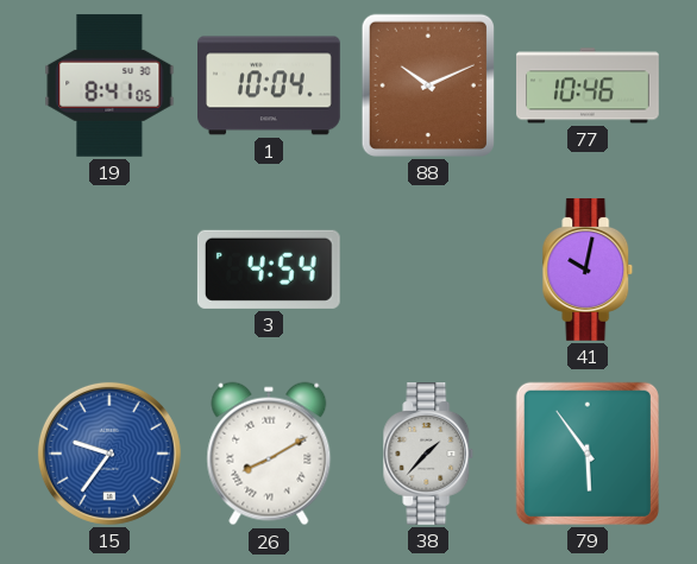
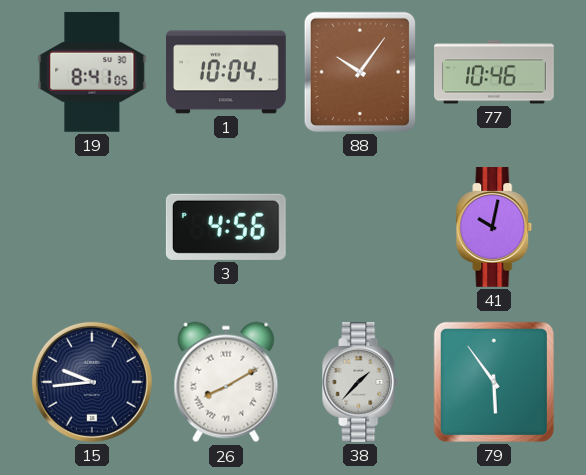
88: 10:11 -> 10:06 (360, 72)
3: 4:54 -> 4:56 (226, 227)
15: 9:36 -> 9:44 (92, 382)
15 dial: blue -> navy (92, 382)
